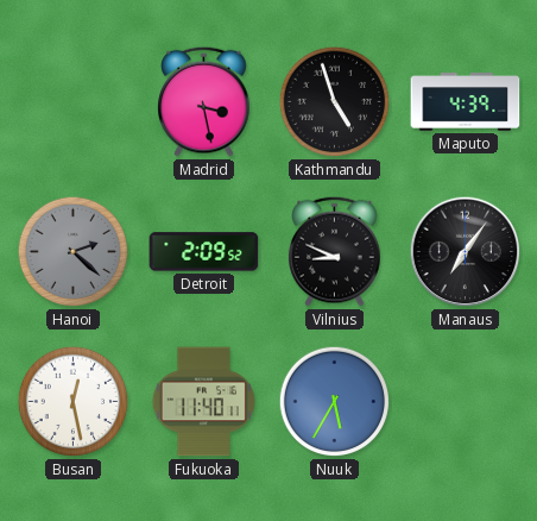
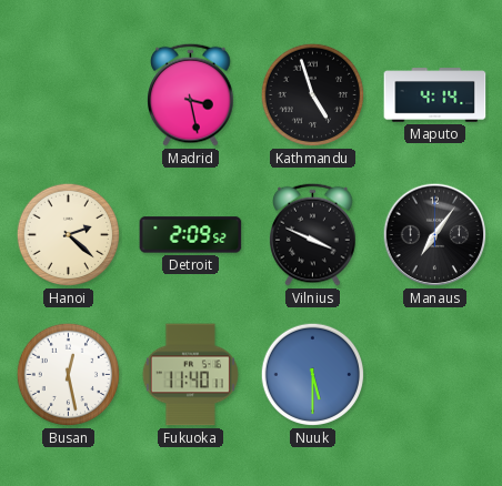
Maputo: 4:39 -> 4:14 (435, 95)
Hanoi dial: grey -> cream (69, 235)
Vilnius: 8:49 -> 3:49 (313, 234)
Nuuk: 5:35 -> 5:30 (313, 375)
